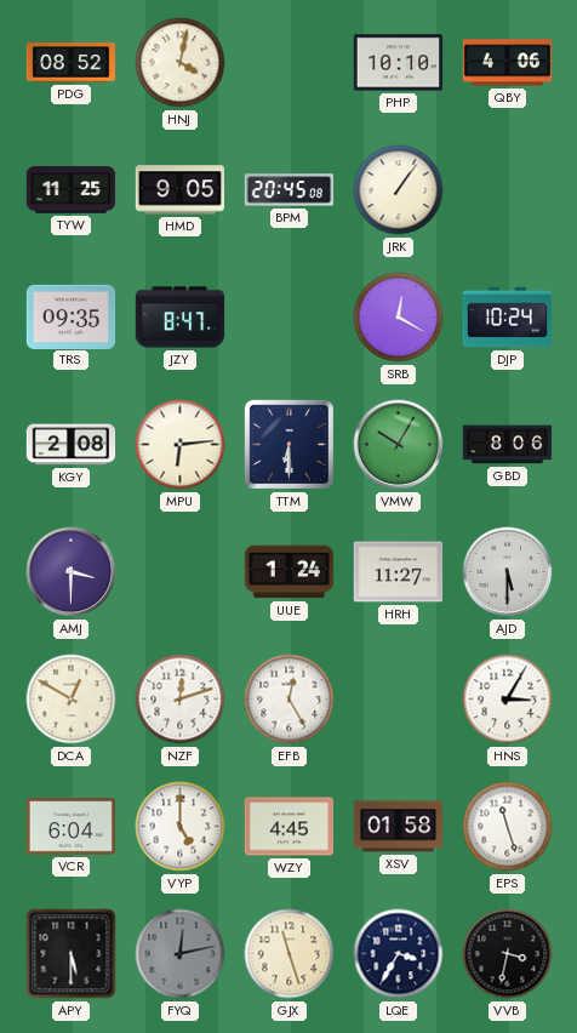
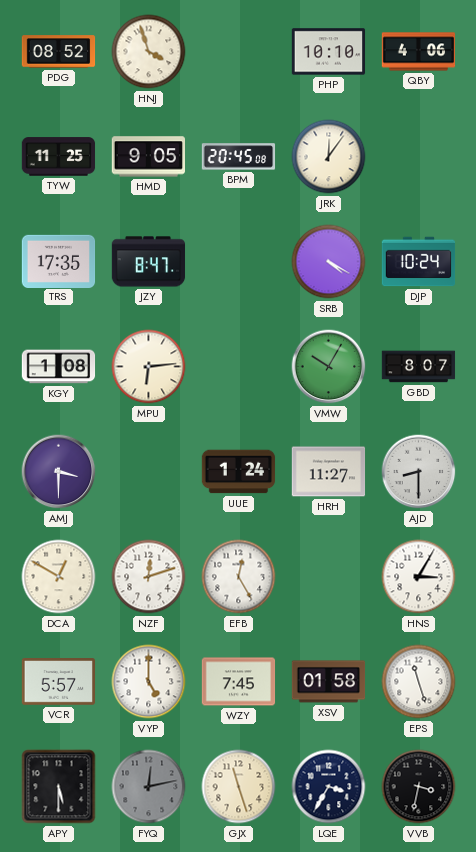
HNJ: 4:02 -> 3:57 (149, 52)
JRK: 1:06 -> 12:06 (329, 157)
TRS: 09:35 -> 17:35 (59, 261)
SRB: 12:20 -> 4:20 (329, 262)
KGY: 2:08 -> 1:08 (59, 367)
TTM: 6:30 -> none (288, 444)
GBD: 8:06 -> 8:07 (419, 367)
AJD: 5:30 -> 8:30 (419, 472)
VCR: 6:04 -> 5:57 (59, 682)
WZY: 4:45 -> 7:45 (239, 682)
